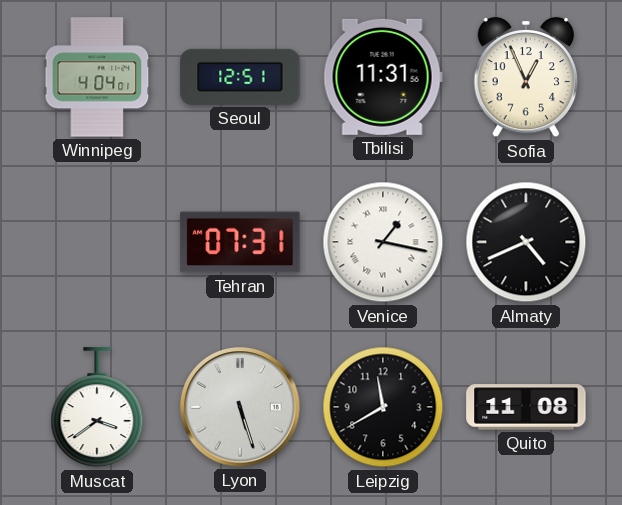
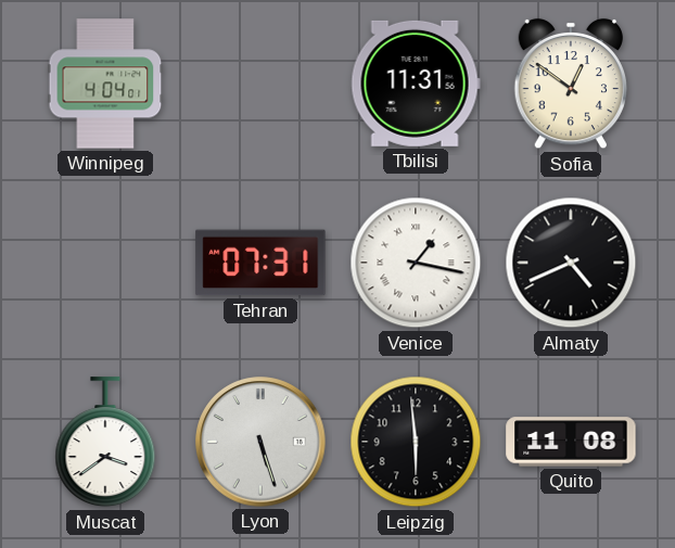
Seoul: 12:51 -> none (240, 77)
Sofia: 12:56 -> 12:51 (570, 84)
Leipzig: 11:40 -> 5:59 (416, 442)
